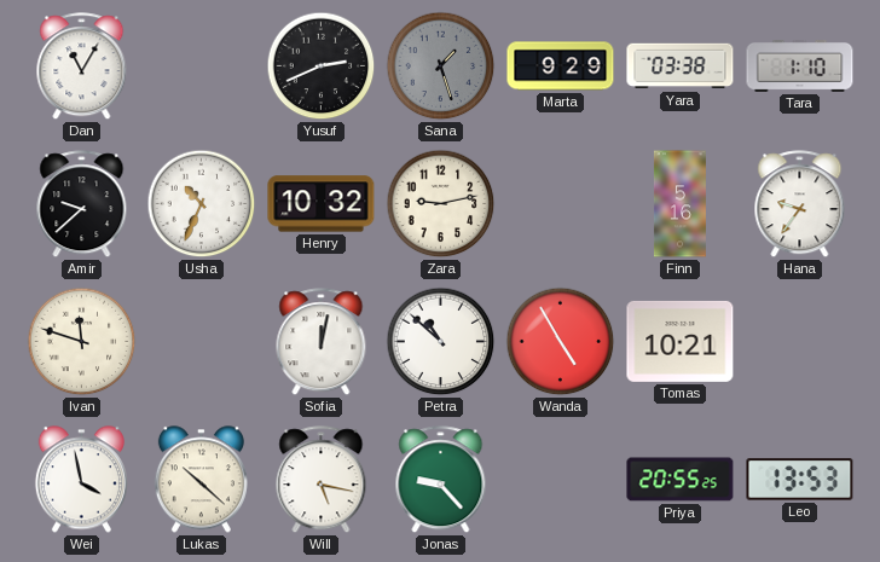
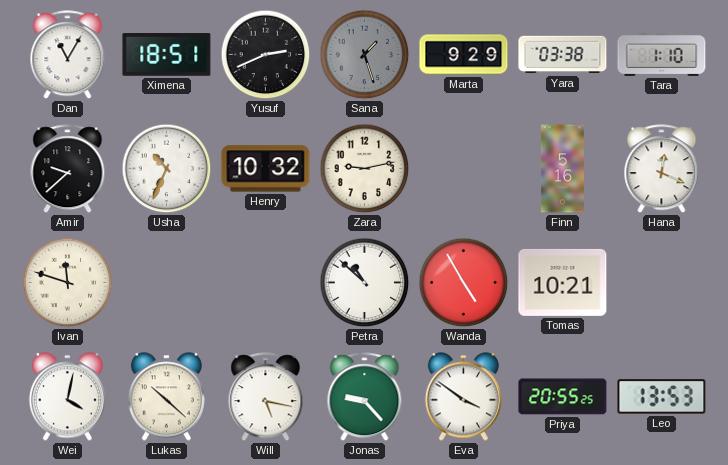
Ximena: none -> 18:51 (167, 55)
Hana: 9:36 -> 12:19 (662, 169)
Sofia: 12:02 -> none (322, 342)
Wei: 3:58 -> 4:02 (67, 397)
Eva: none -> 3:51 (463, 397)
